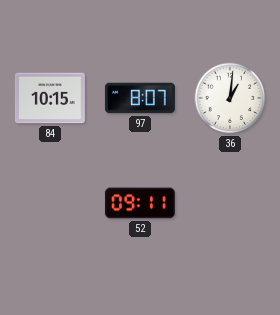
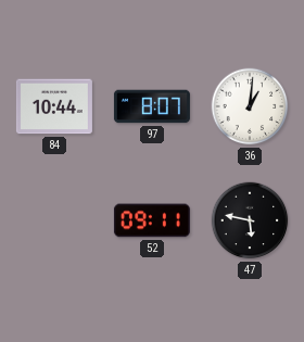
84: 10:15 -> 10:44 (54, 106)
47: none -> 5:47 (250, 220)
